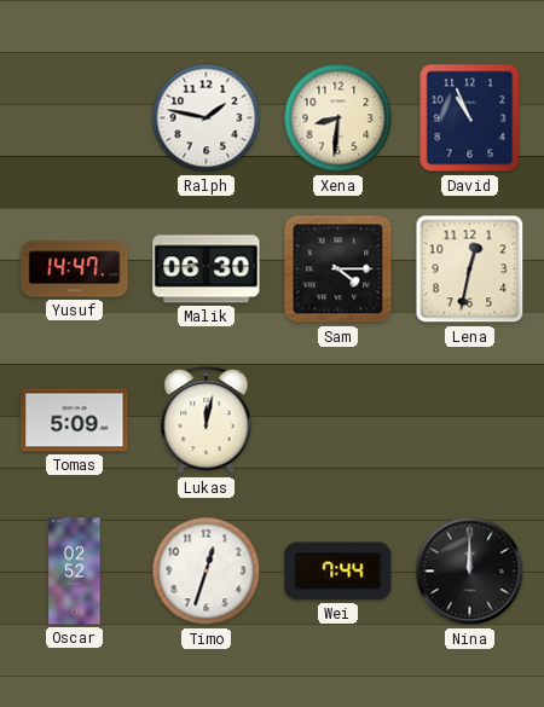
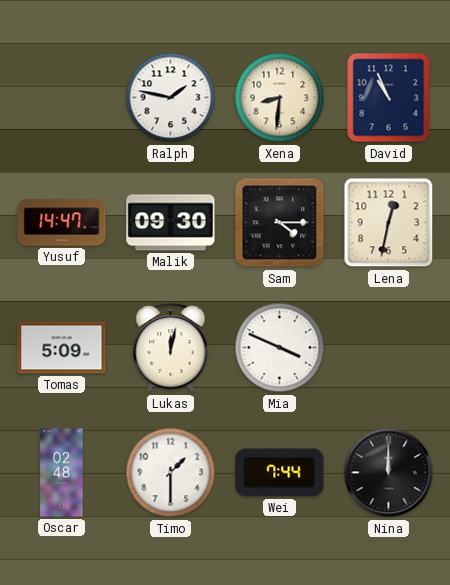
Malik: 06:30 -> 09:30 (171, 223)
Mia: none -> 3:49 (280, 348)
Oscar: 02:52 -> 02:48 (62, 473)
Timo: 12:33 -> 1:30 (171, 473)
